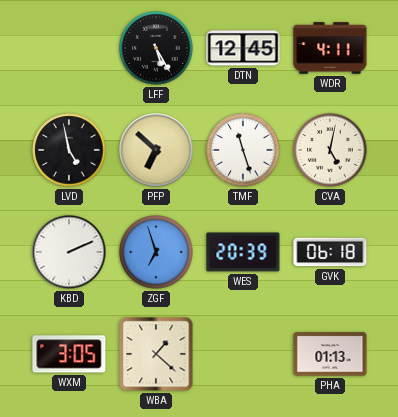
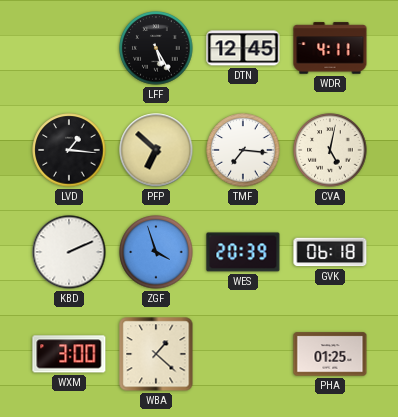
LVD: 4:58 -> 1:16 (69, 150)
TMF: 11:27 -> 7:16 (243, 150)
ZGF: 6:57 -> 3:57 (156, 252)
WXM: 3:05 -> 3:00 (69, 354)
PHA: 01:13 -> 01:25 (330, 354)
